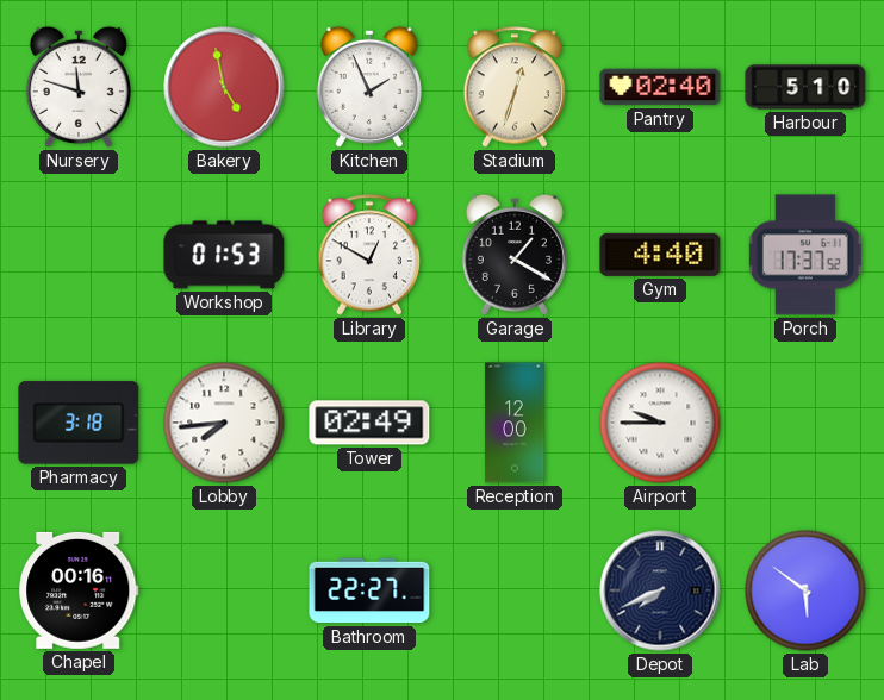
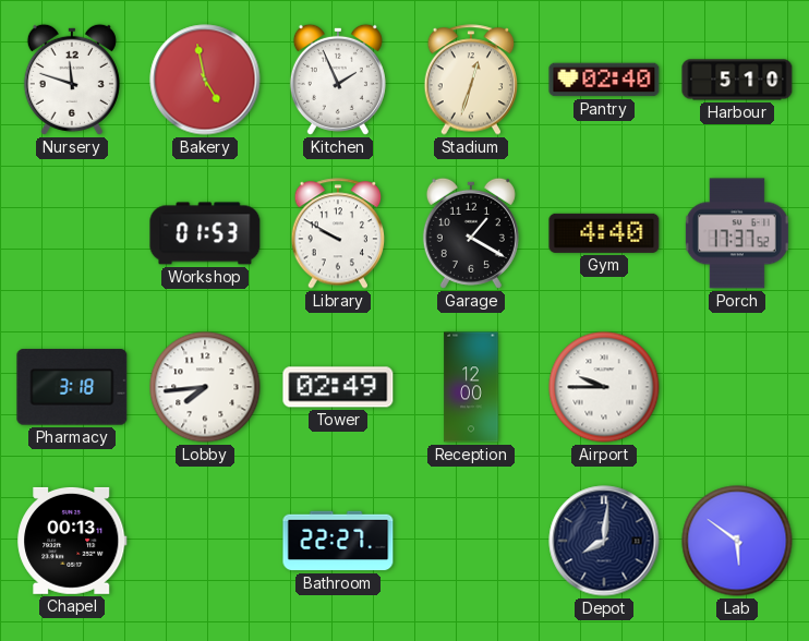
Library: 12:50 -> 9:50 (338, 233)
Chapel: 00:16 -> 00:13 (72, 541)
Depot: 7:41 -> 8:01 (604, 541)
